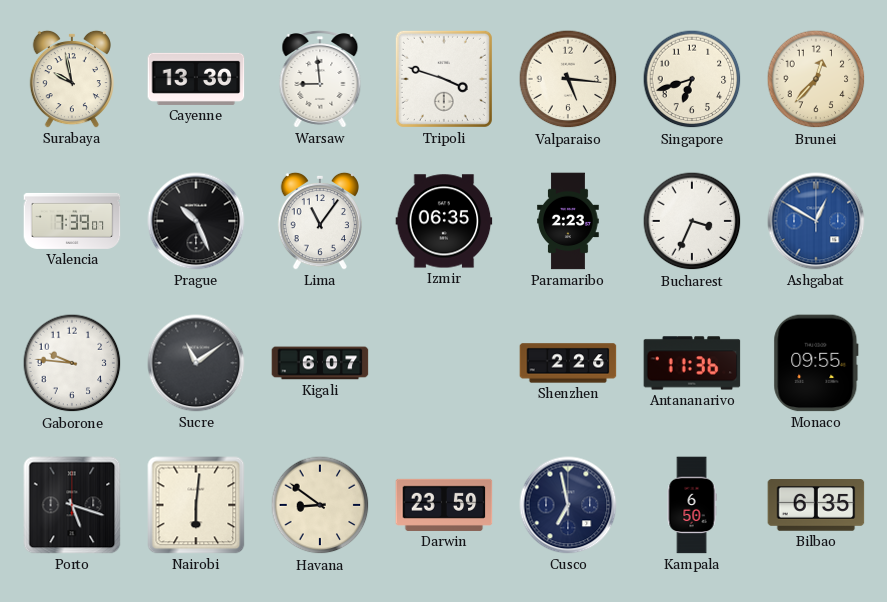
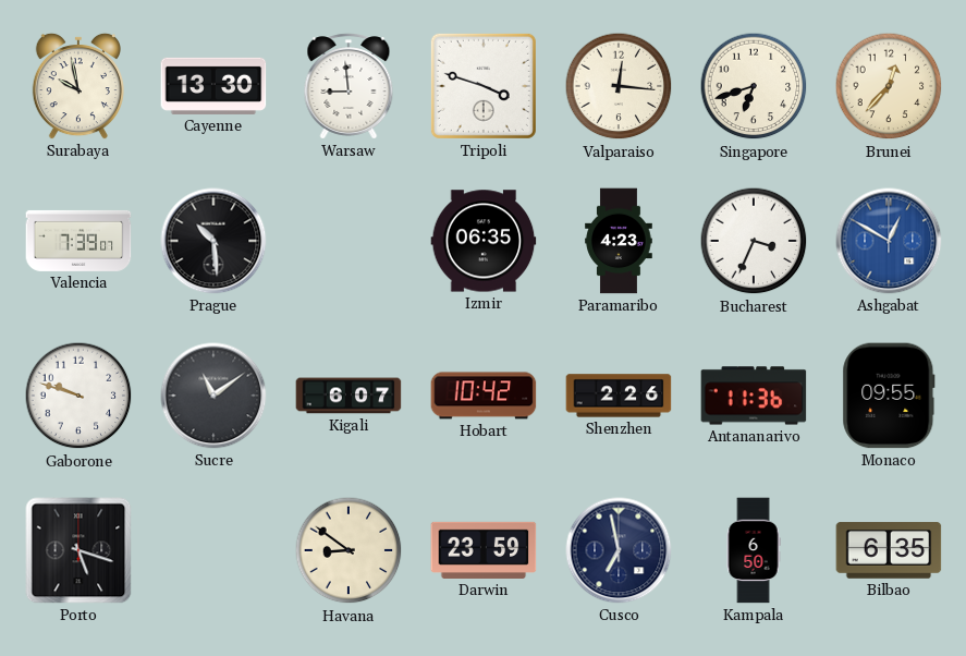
Valparaiso: 5:16 -> 12:16 (619, 86)
Prague: 10:26 -> 10:29 (213, 241)
Lima: 11:06 -> none (320, 221)
Paramaribo: 2:23 -> 4:23 (619, 241)
Gaborone: 9:46 -> 9:48 (78, 396)
Hobart: none -> 10:42 (484, 396)
Nairobi: 6:01 -> none (196, 505)
